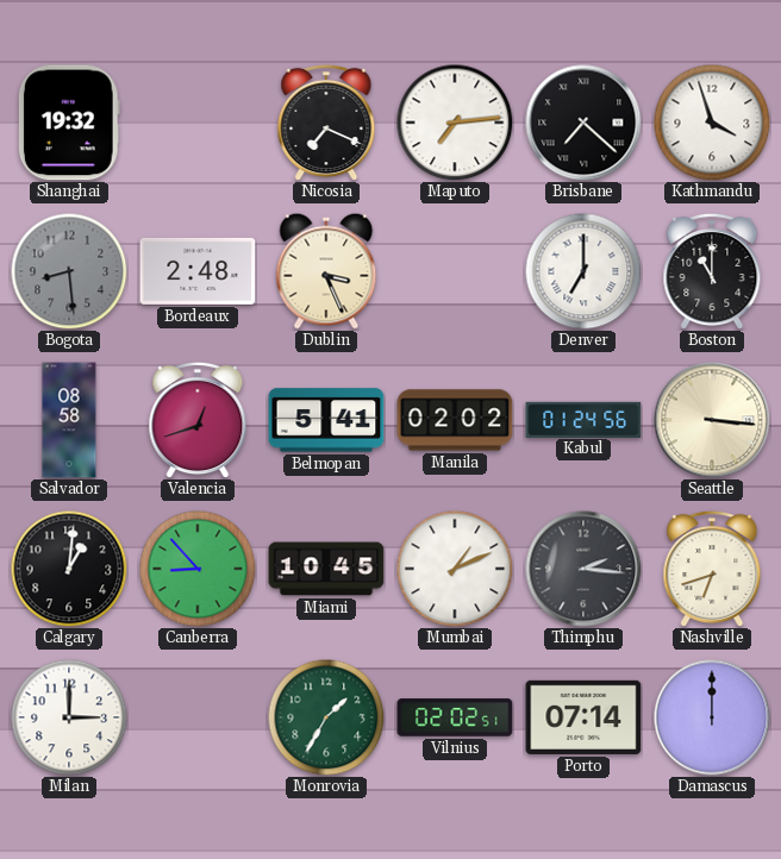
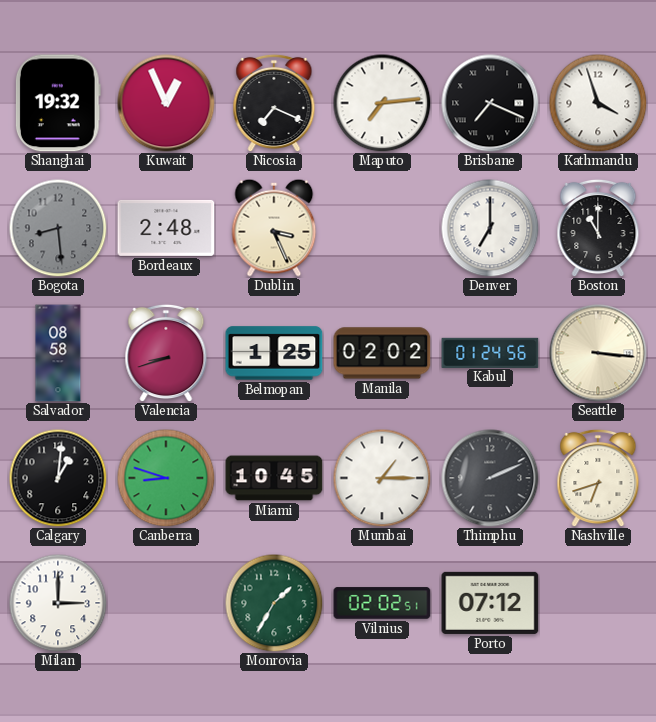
Kuwait: none -> 12:56 (166, 103)
Brisbane: 7:22 -> 7:19 (490, 103)
Valencia: 12:42 -> 8:42 (166, 353)
Belmopan: 5:41 -> 1:25 (274, 353)
Canberra: 8:53 -> 8:48 (166, 478)
Mumbai: 1:11 -> 1:15 (382, 478)
Thimphu: 2:16 -> 2:11 (490, 478)
Porto: 07:14 -> 07:12 (490, 603)
Damascus: 12:00 -> none (712, 717)
